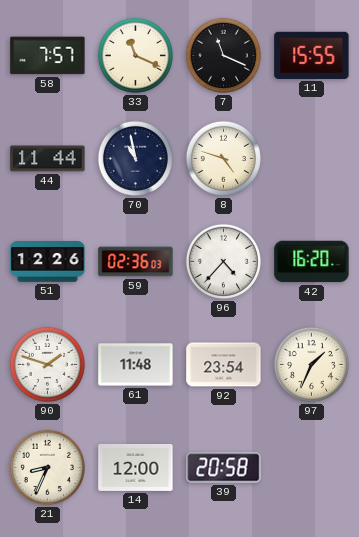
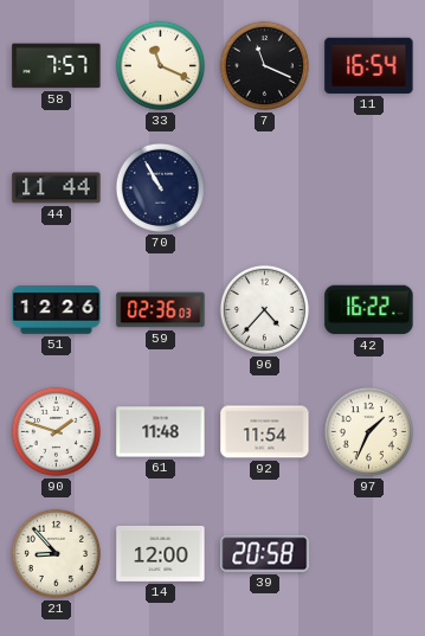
11: 15:55 -> 16:54 (369, 65)
70: 10:58 -> 10:55 (160, 187)
8: 4:48 -> none (223, 158)
42: 16:20 -> 16:22 (369, 310)
92: 23:54 -> 11:54 (265, 432)
21: 8:34 -> 8:53 (56, 553)
